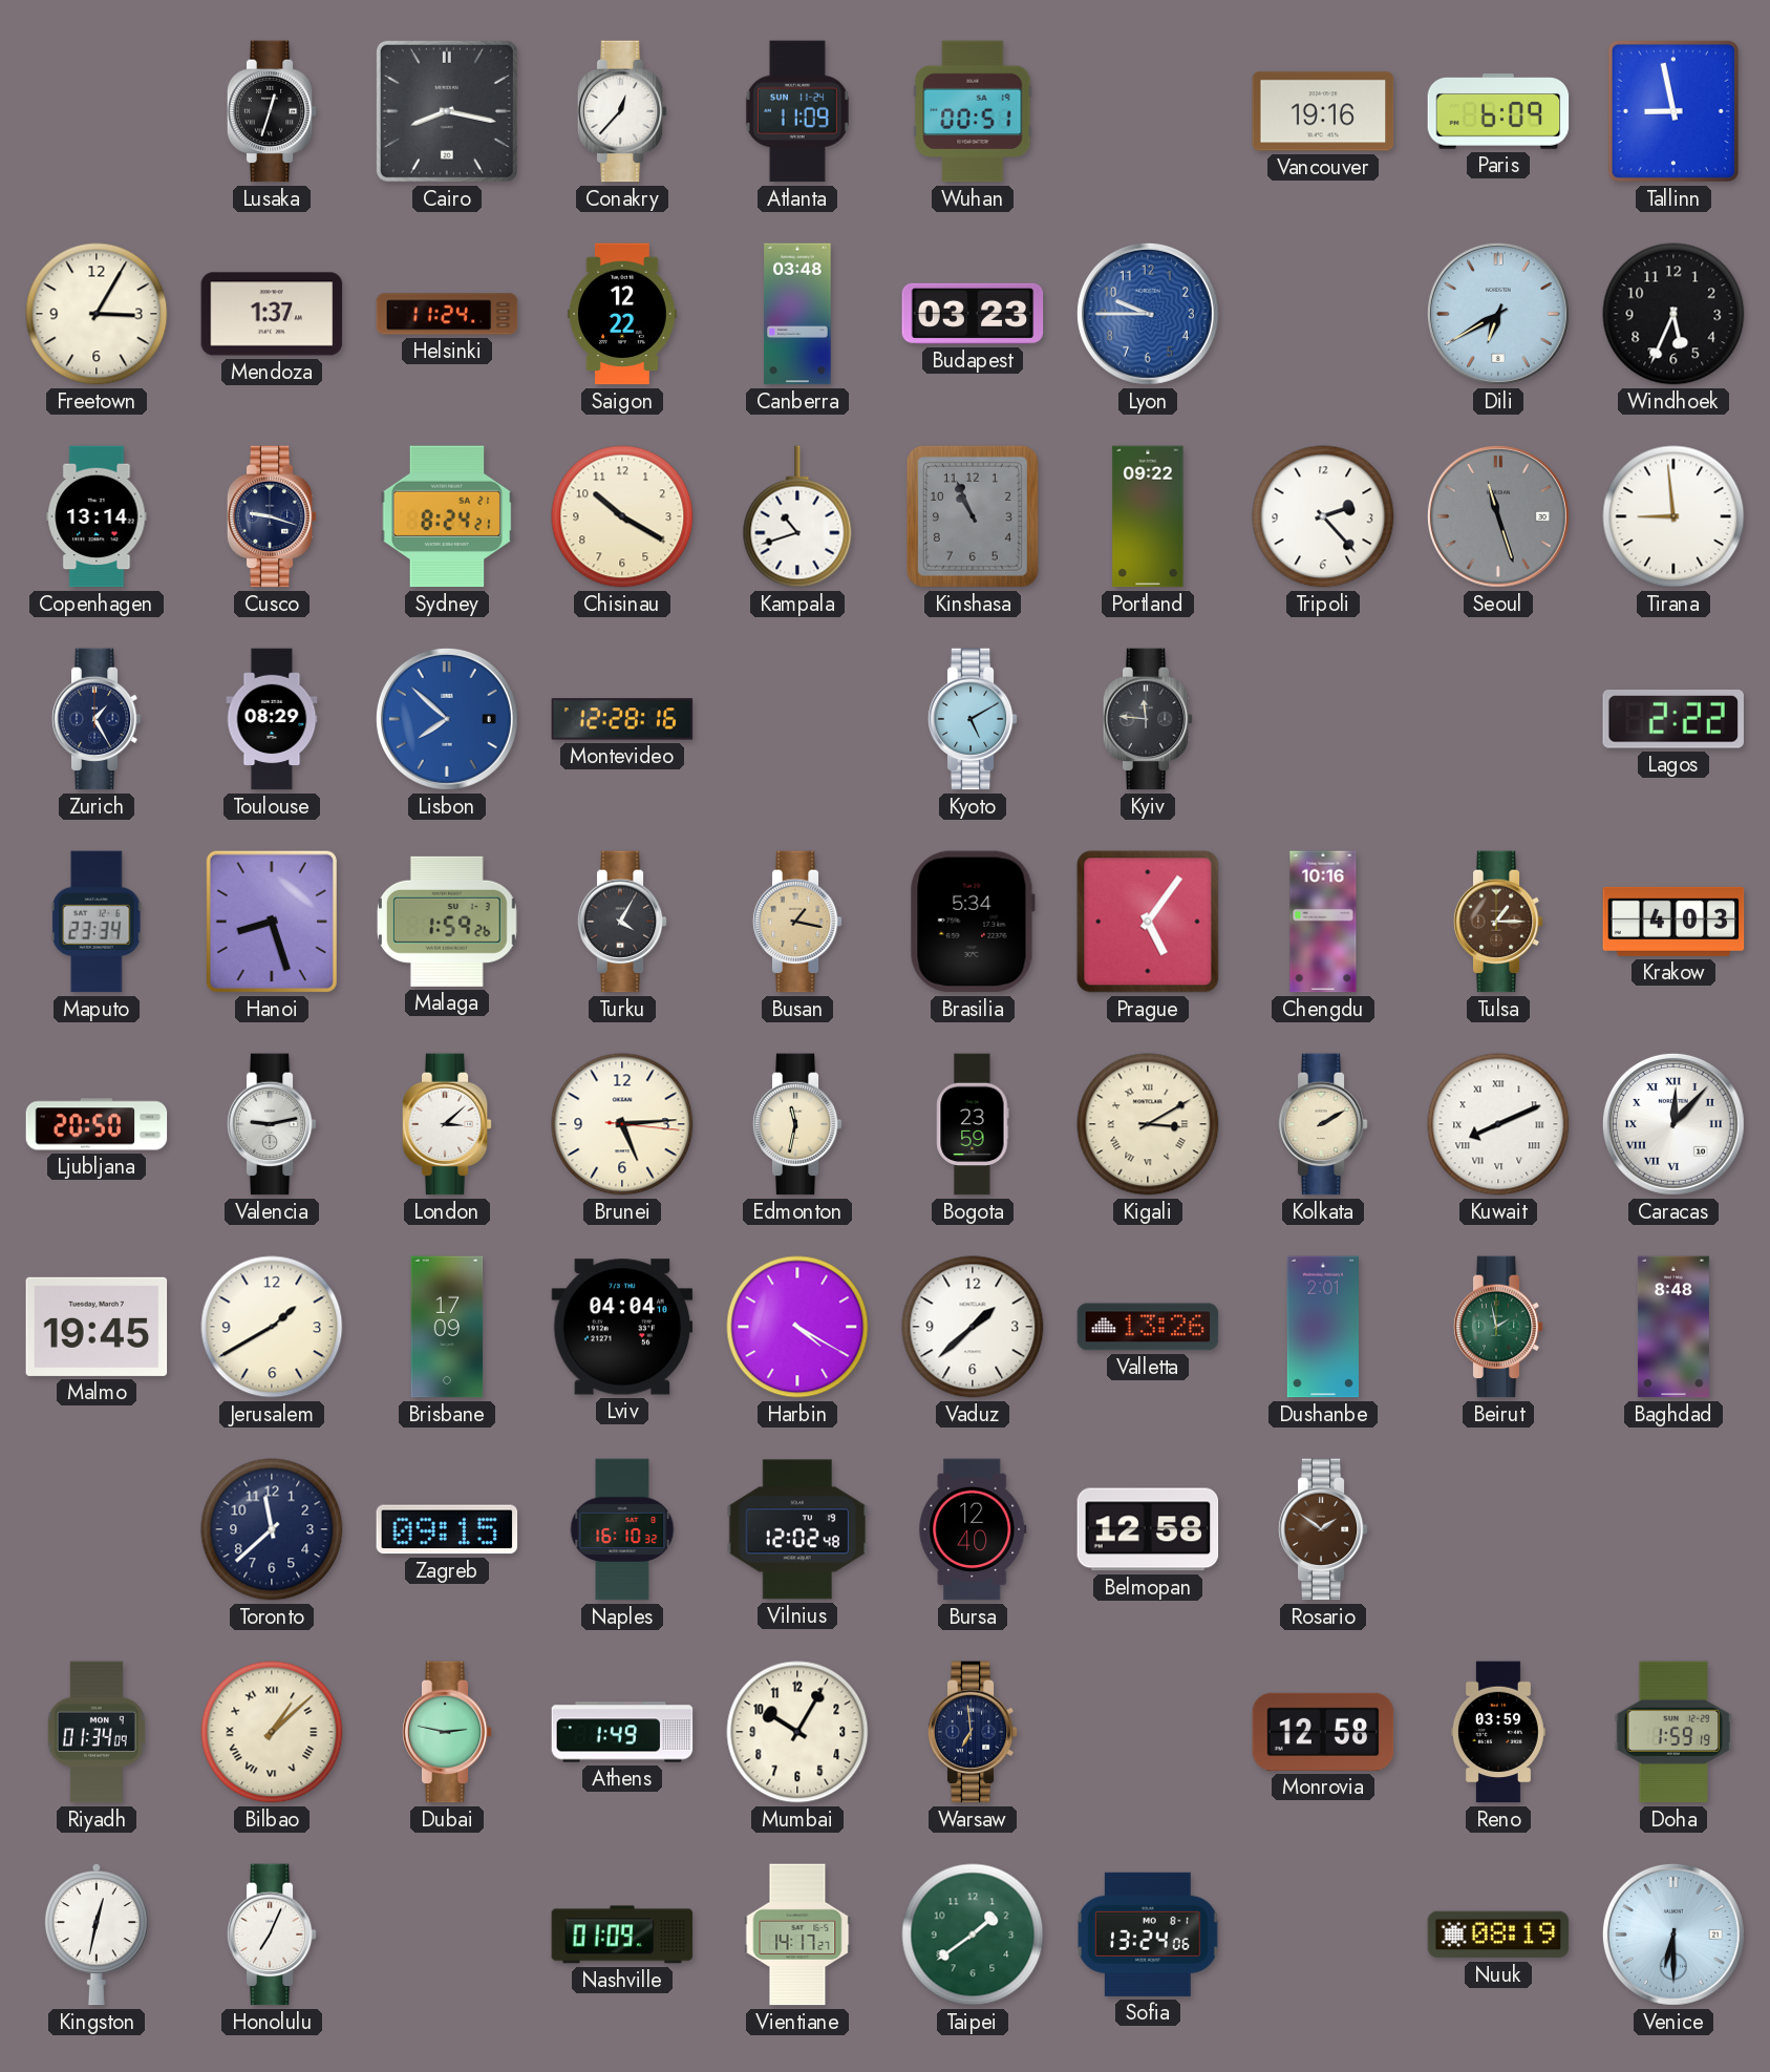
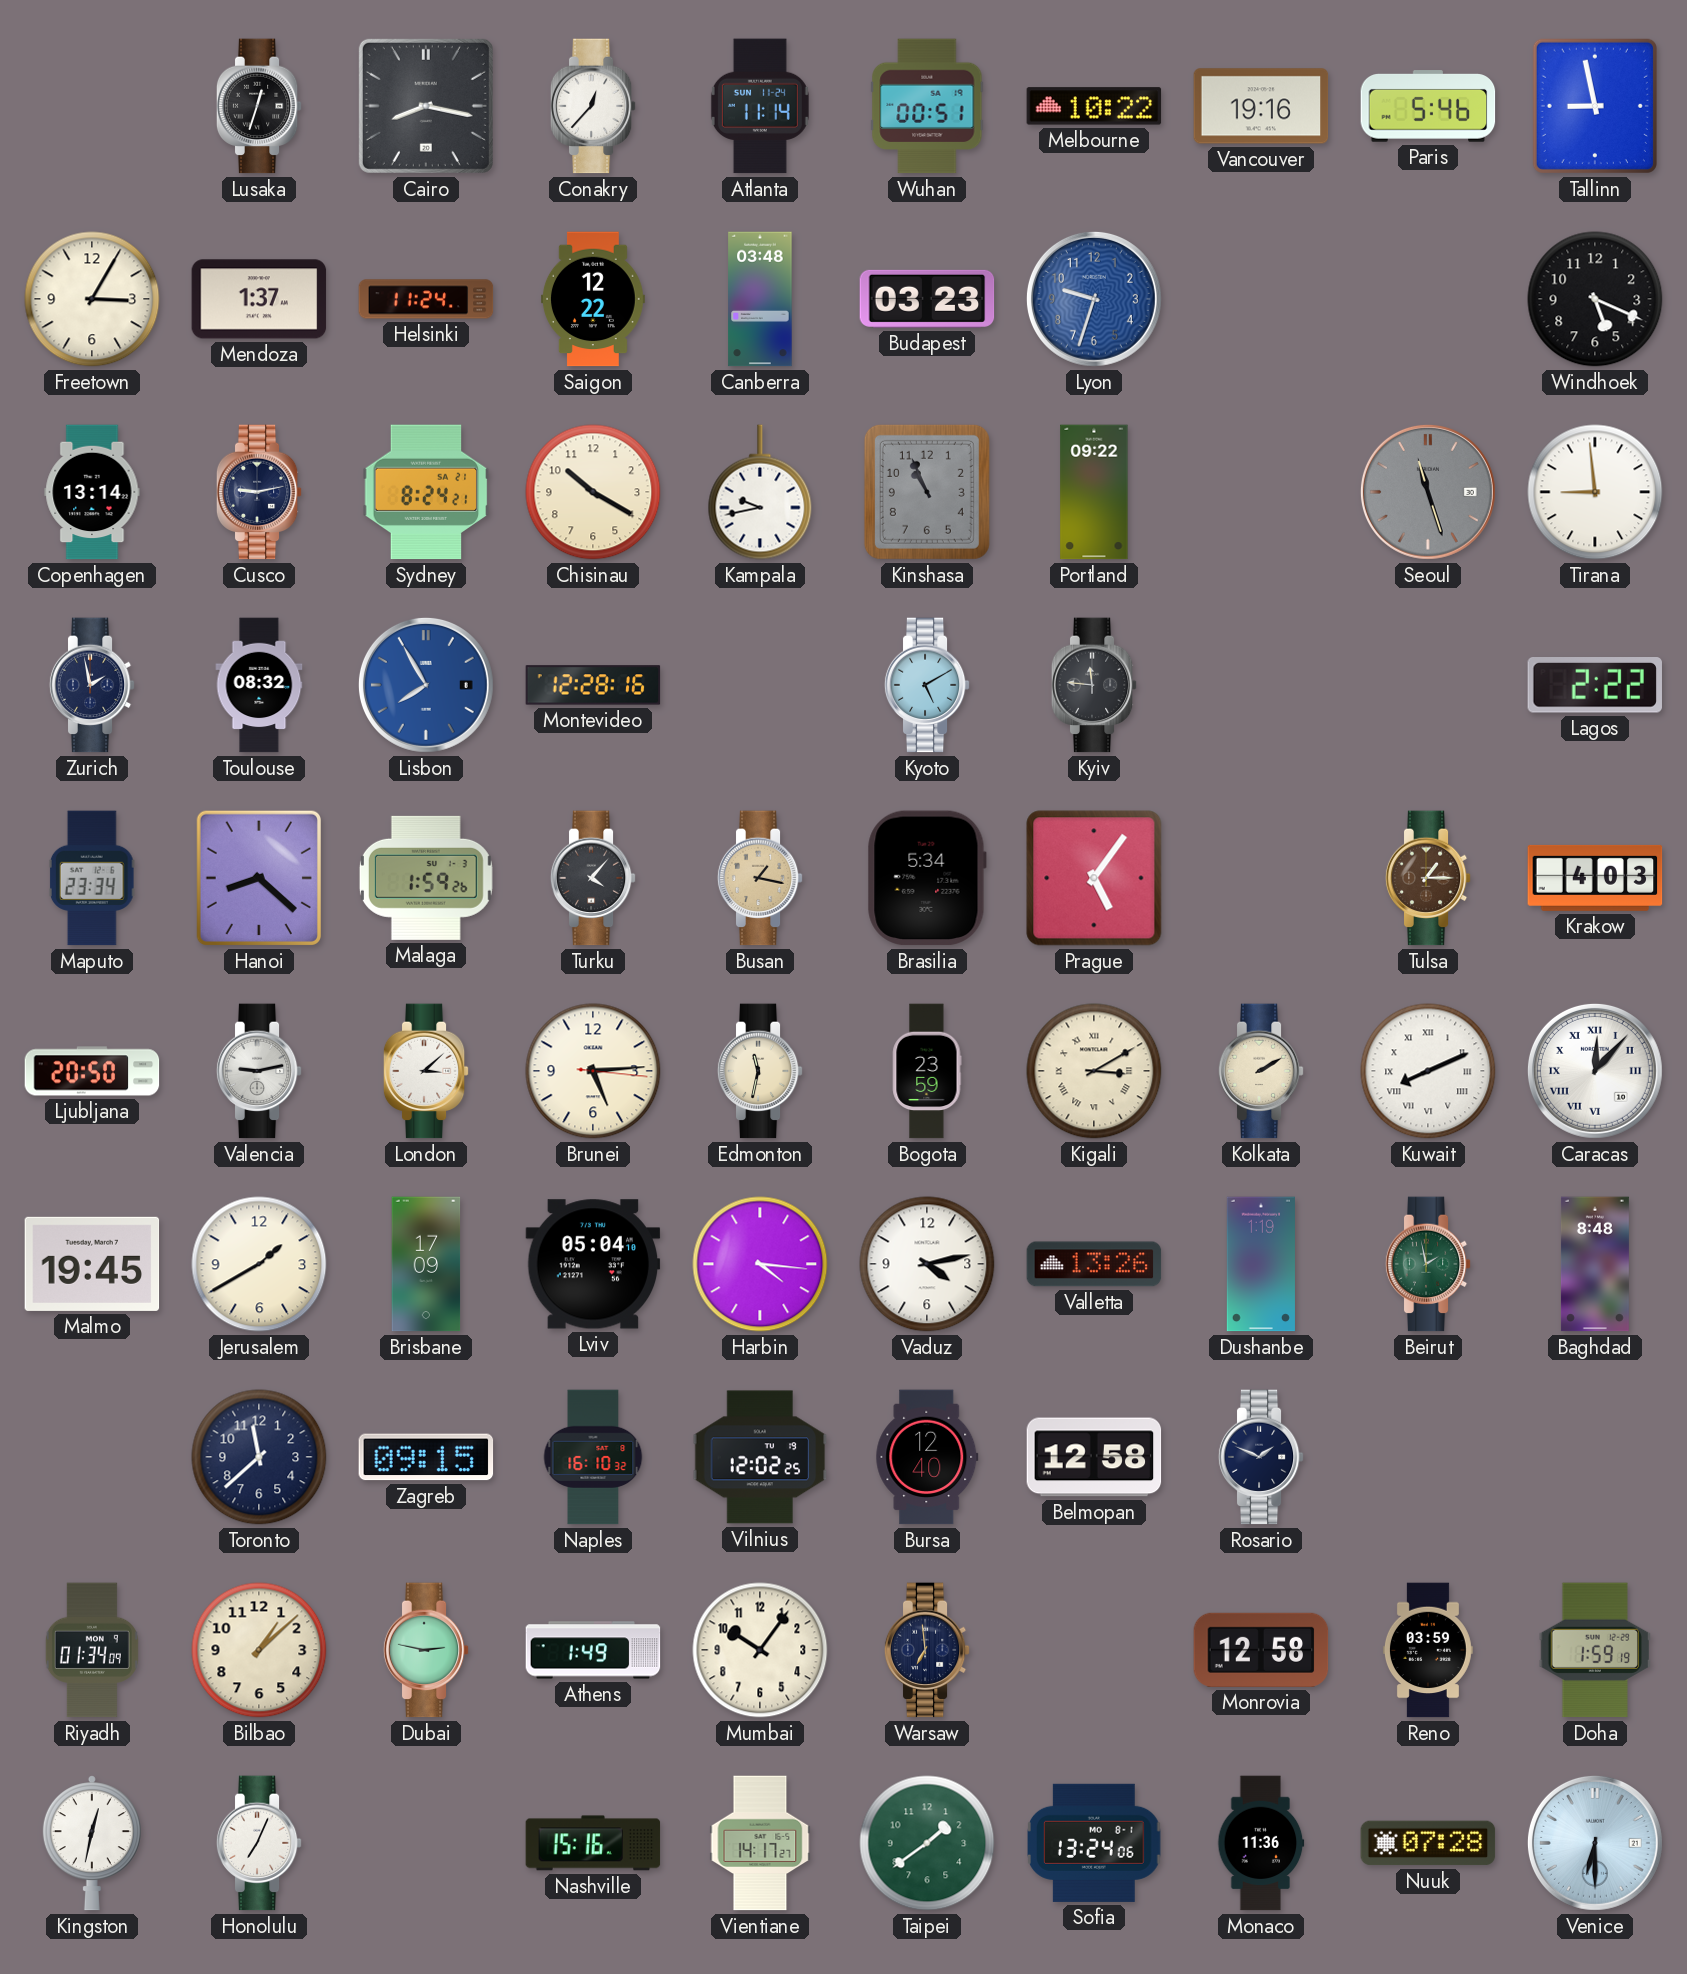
Atlanta: 11:09 -> 11:14 (760, 106)
Melbourne: none -> 10:22 (1094, 106)
Paris: 6:09 -> 5:46 (1428, 106)
Lyon: 9:45 -> 9:33 (1094, 299)
Dili: 6:40 -> none (1498, 314)
Windhoek: 5:34 -> 5:19 (1595, 299)
Cusco: 9:18 -> 9:13 (259, 492)
Kampala: 10:42 -> 9:43 (760, 492)
Tripoli: 2:23 -> none (1323, 516)
Zurich: 1:25 -> 1:58 (92, 685)
Toulouse: 08:29 -> 08:32 (259, 685)
Lisbon: 7:52 -> 7:55 (426, 685)
Hanoi: 8:27 -> 8:22 (259, 878)
Turku: 4:05 -> 4:07 (593, 878)
Chengdu: 10:16 -> none (1323, 922)
Lviv: 04:04 -> 05:04 (593, 1264)
Harbin: 4:20 -> 4:16 (760, 1264)
Vaduz: 1:38 -> 4:13 (927, 1264)
Dushanbe: 2:01 -> 1:19 (1261, 1264)
Vilnius: 12:02:48 -> 12:02:25 (760, 1457)
Rosario: 1:51 -> 1:49 (1261, 1457)
Rosario dial: brown -> navy (1261, 1457)
Bilbao numerals: Roman -> Arabic (259, 1650)
Mumbai: 10:05 -> 10:06 (760, 1650)
Nashville: 01:09 -> 15:16 (593, 1843)
Monaco: none -> 11:36 (1261, 1843)
Nuuk: 08:19 -> 07:28 (1428, 1843)
